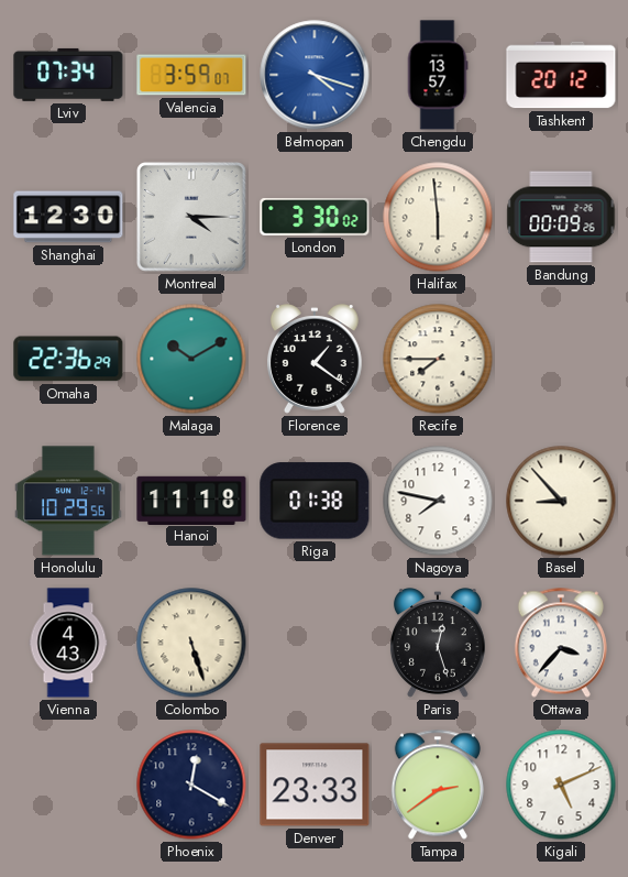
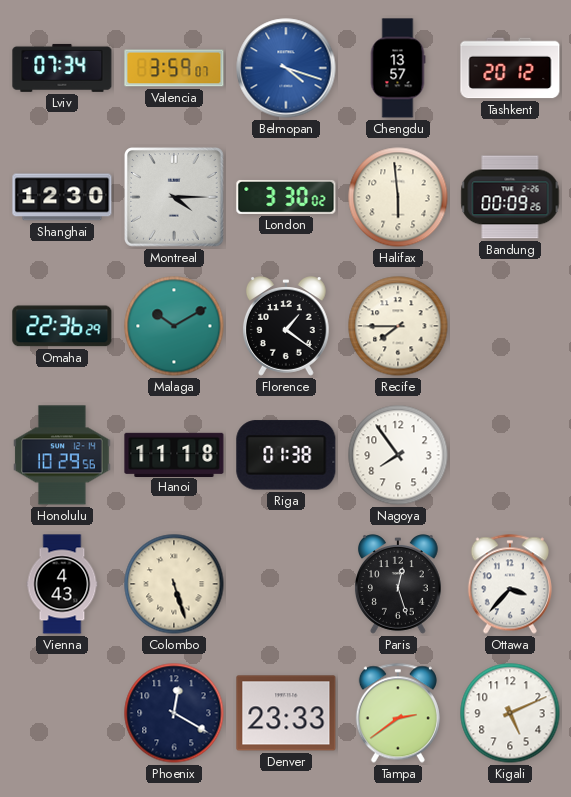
Nagoya: 7:47 -> 7:54 (398, 455)
Basel: 8:53 -> none (561, 501)
